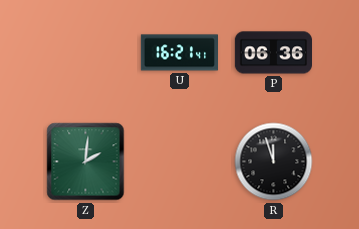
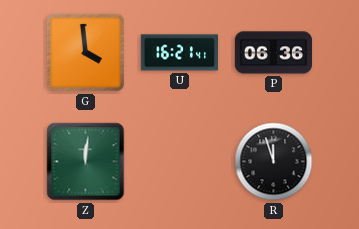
G: none -> 3:59 (85, 52)
Z: 2:01 -> 12:01 (86, 162)
